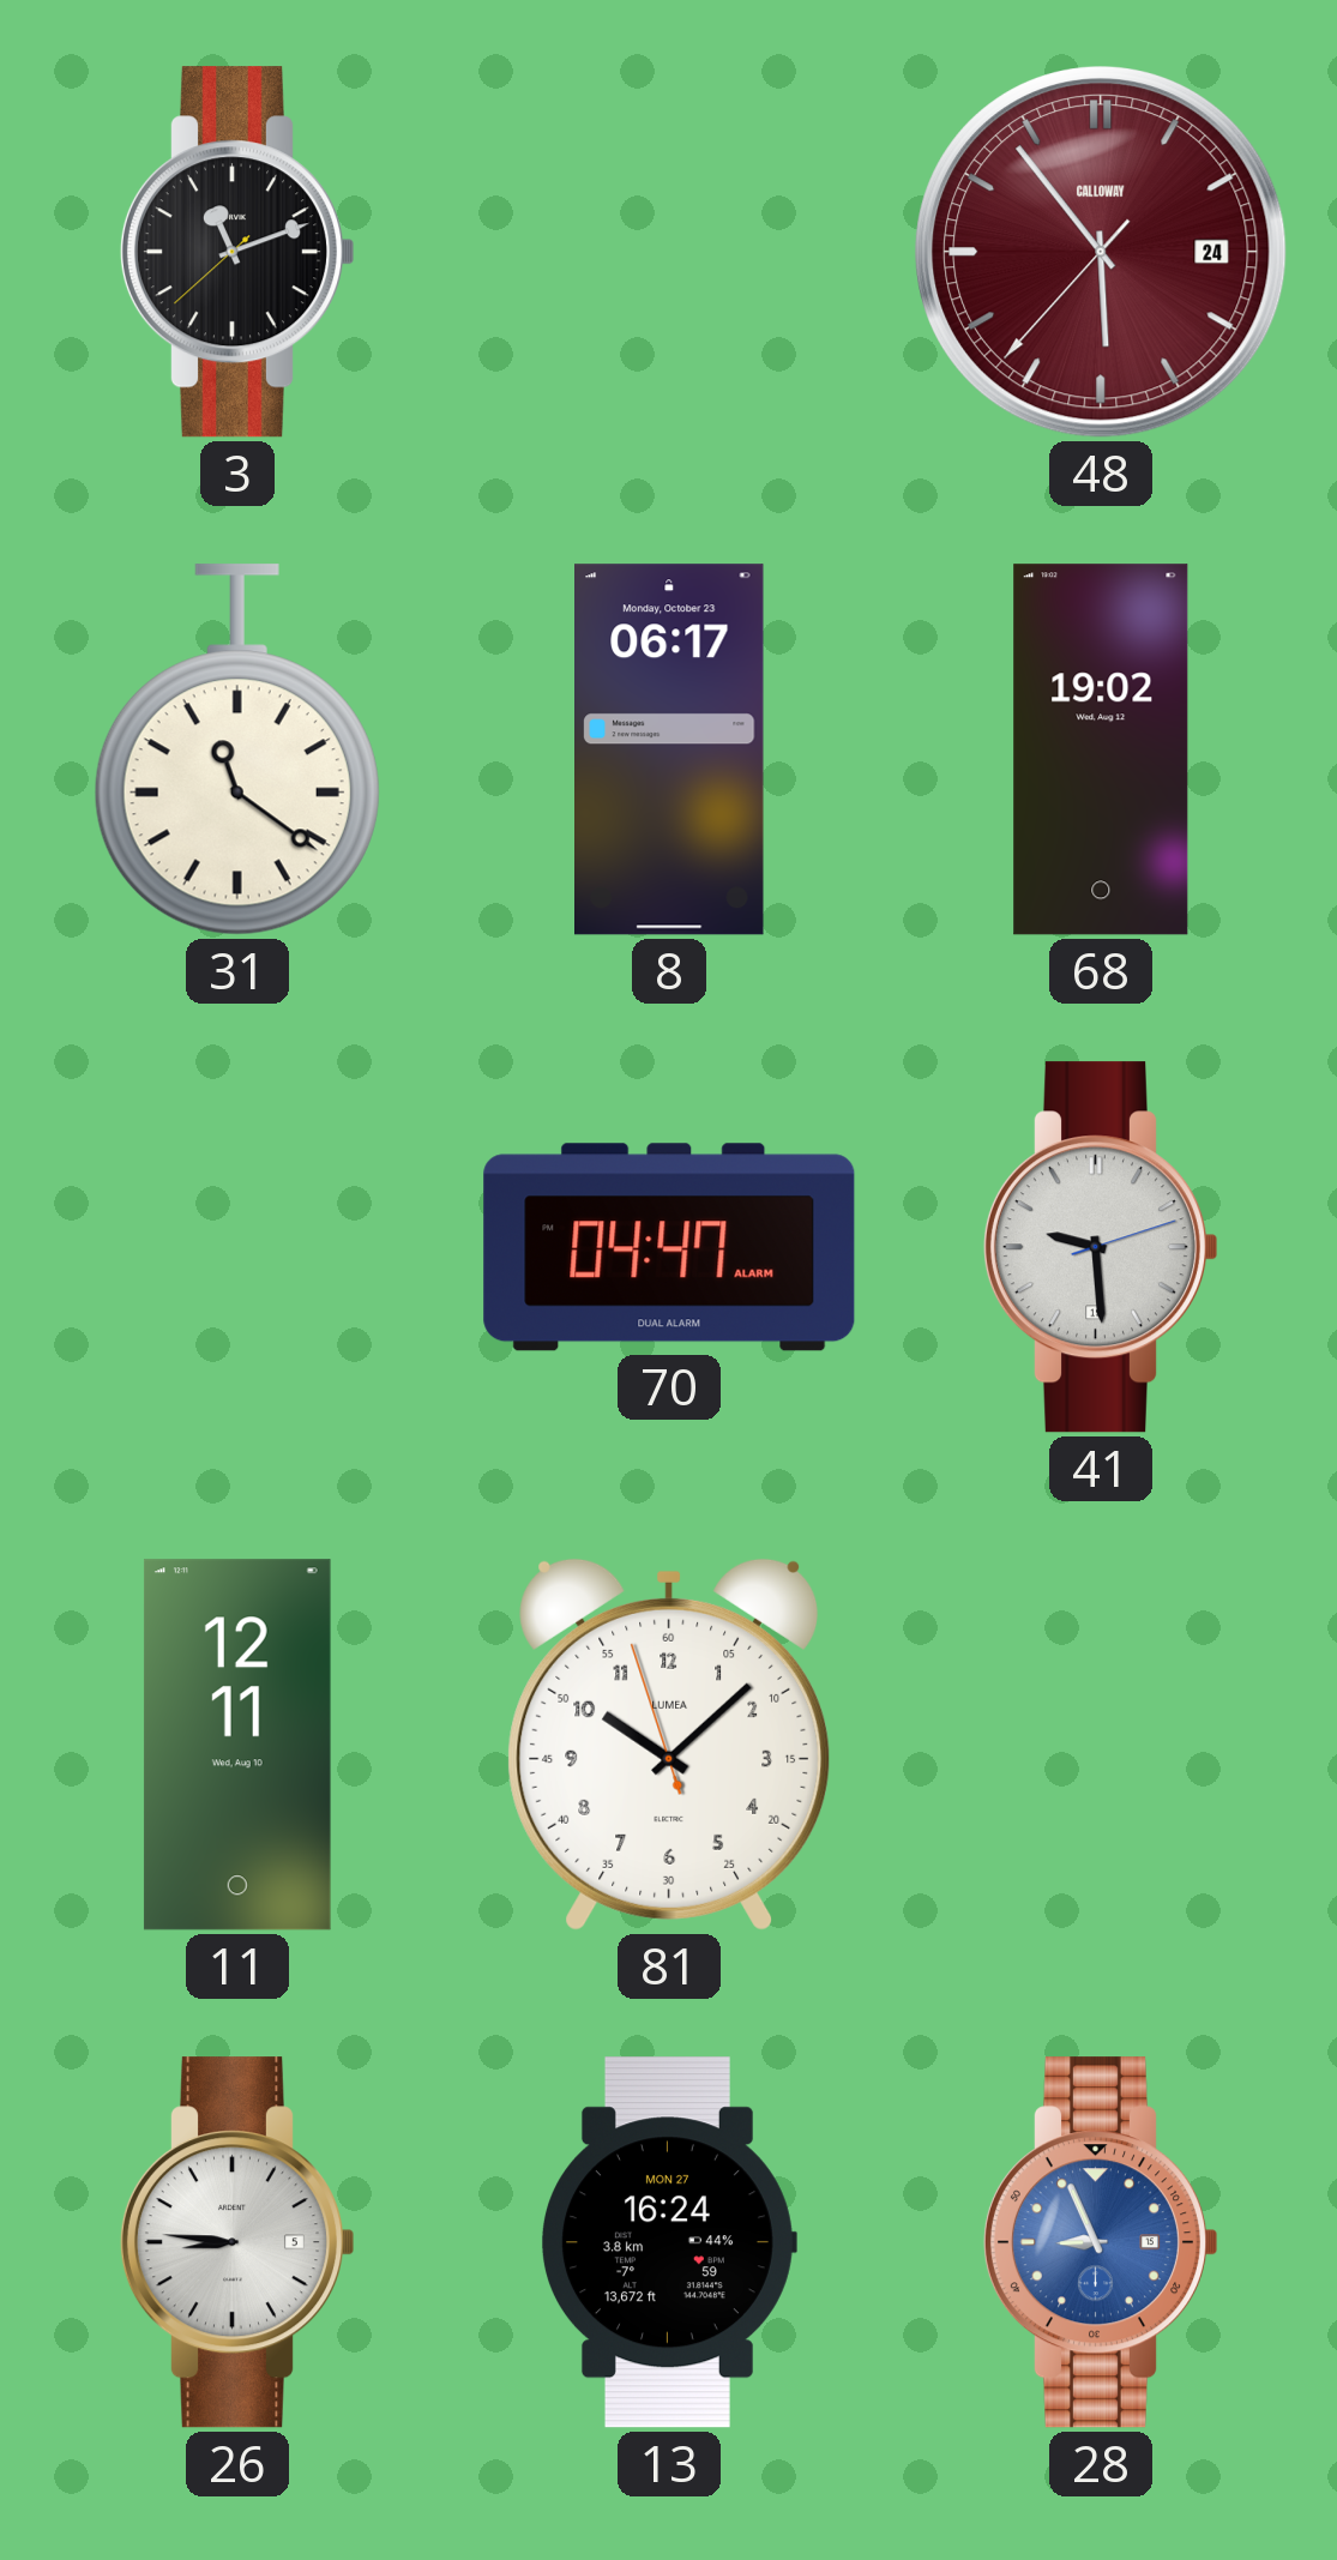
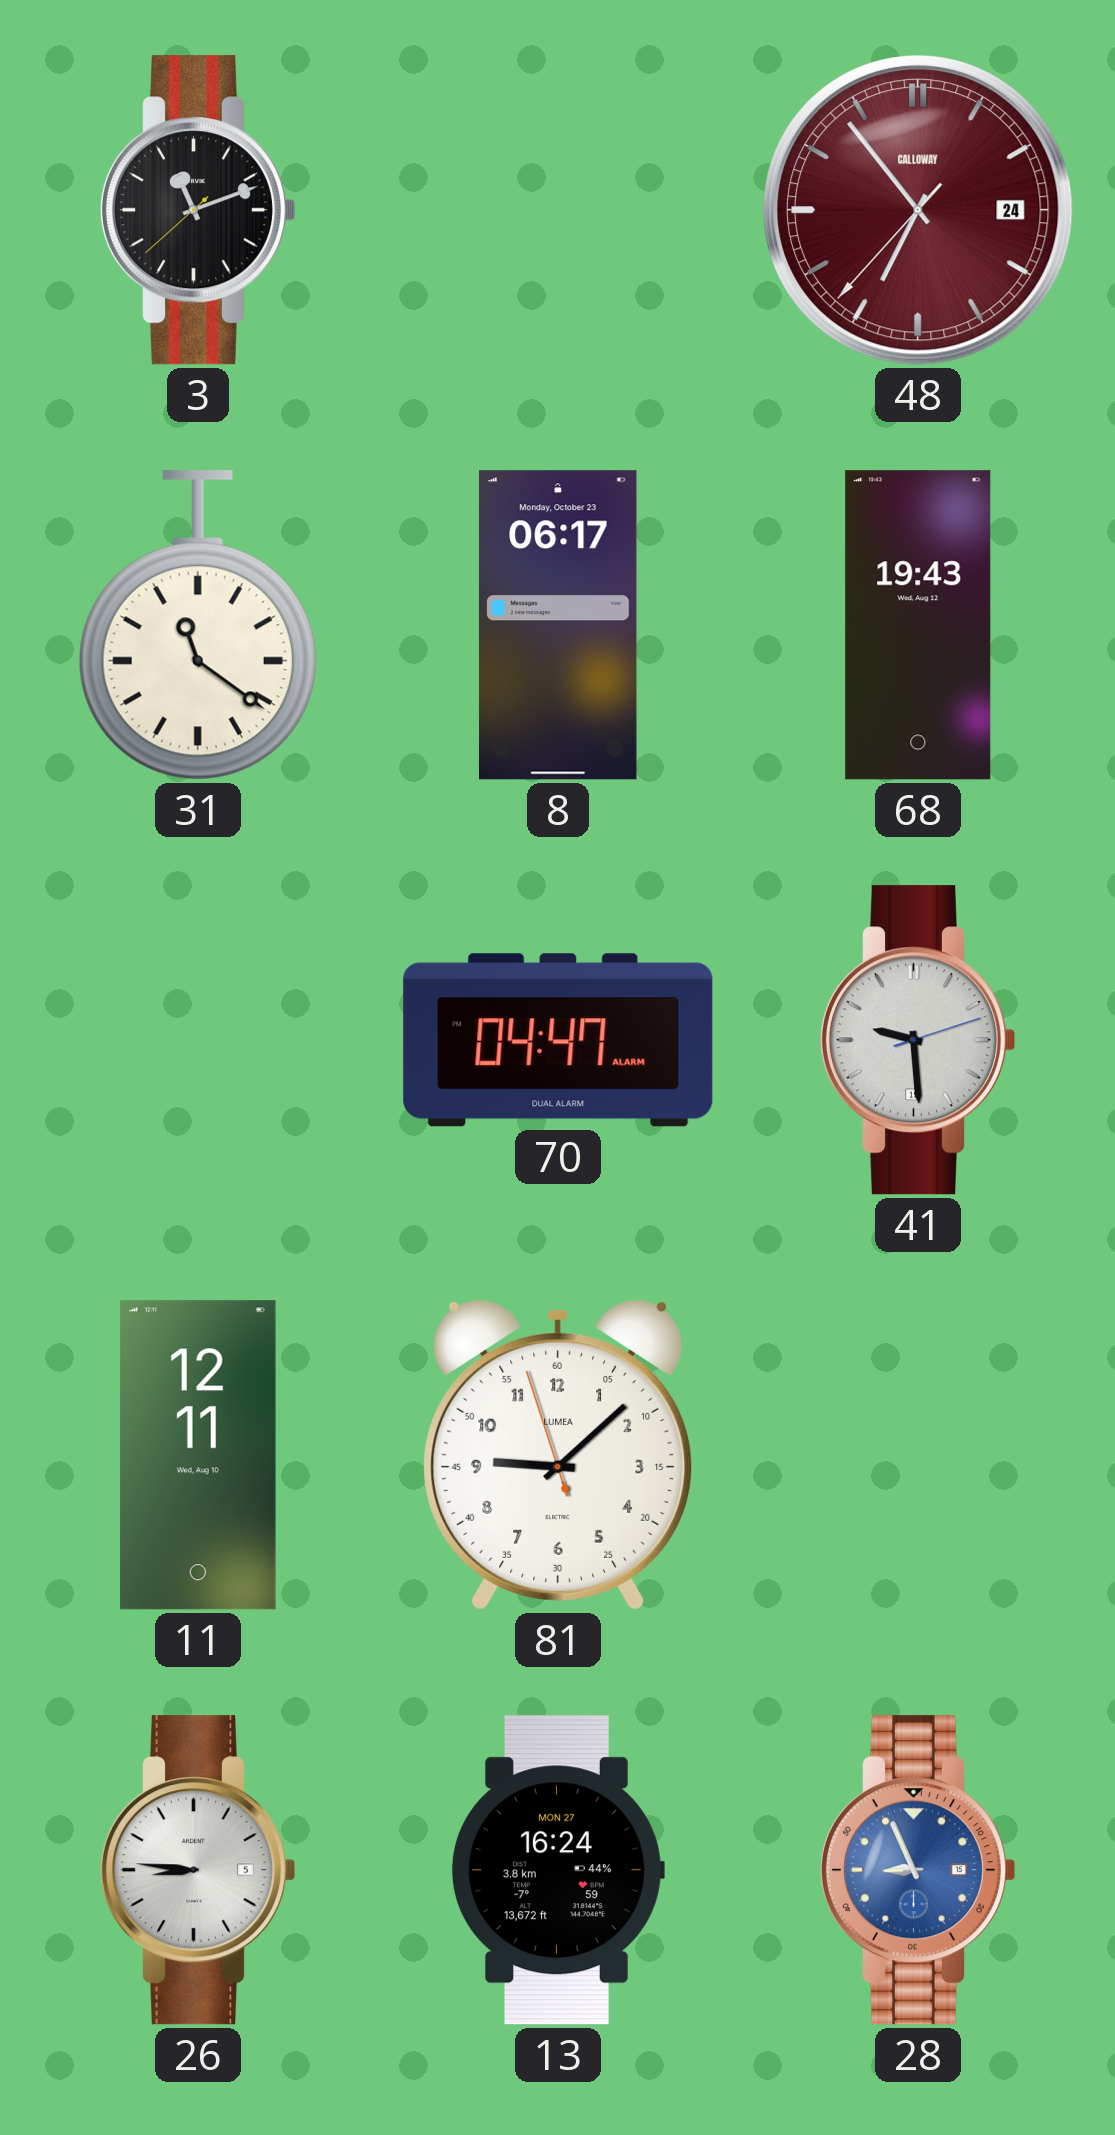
48: 5:53 -> 6:53 (918, 210)
68: 19:02 -> 19:43 (918, 625)
81: 10:07 -> 9:07 (558, 1455)
